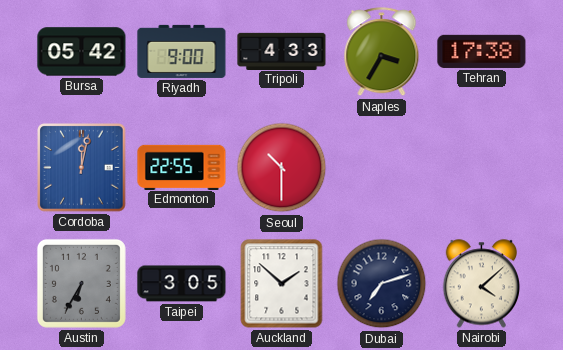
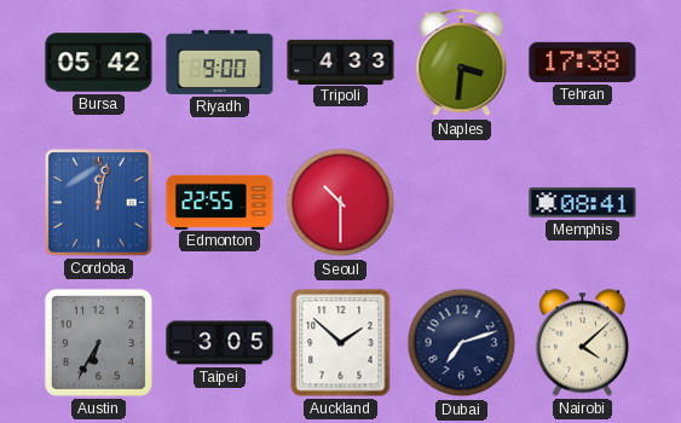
Naples: 3:35 -> 3:31 (462, 63)
Memphis: none -> 08:41 (583, 203)
